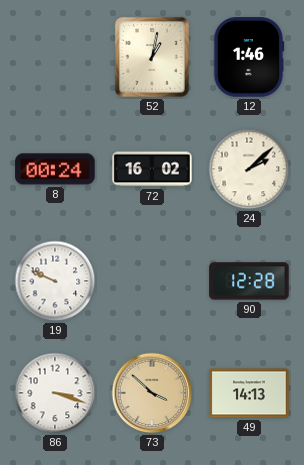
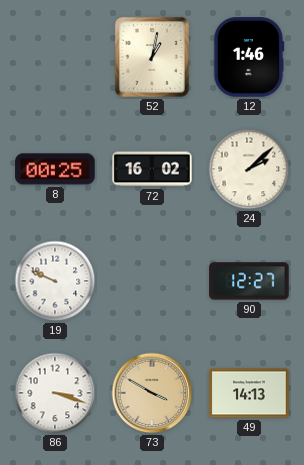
8: 00:24 -> 00:25 (55, 169)
90: 12:28 -> 12:27 (249, 281)
73: 3:52 -> 3:50 (152, 393)
